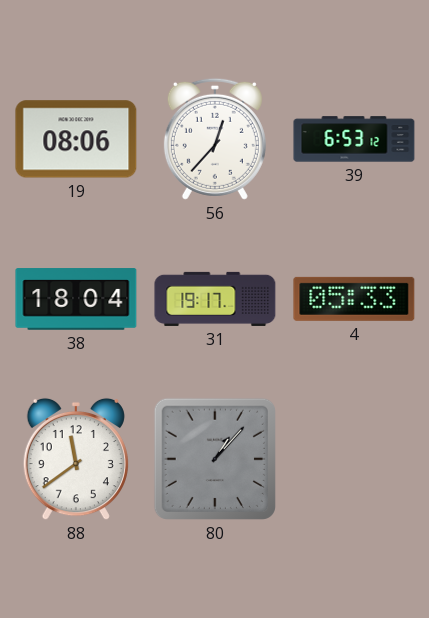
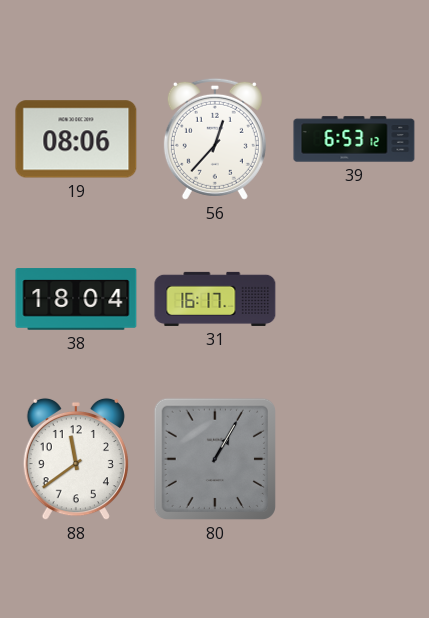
31: 19:17 -> 16:17 (215, 299)
4: 05:33 -> none (354, 299)
80: 1:07 -> 1:05 (215, 459)
